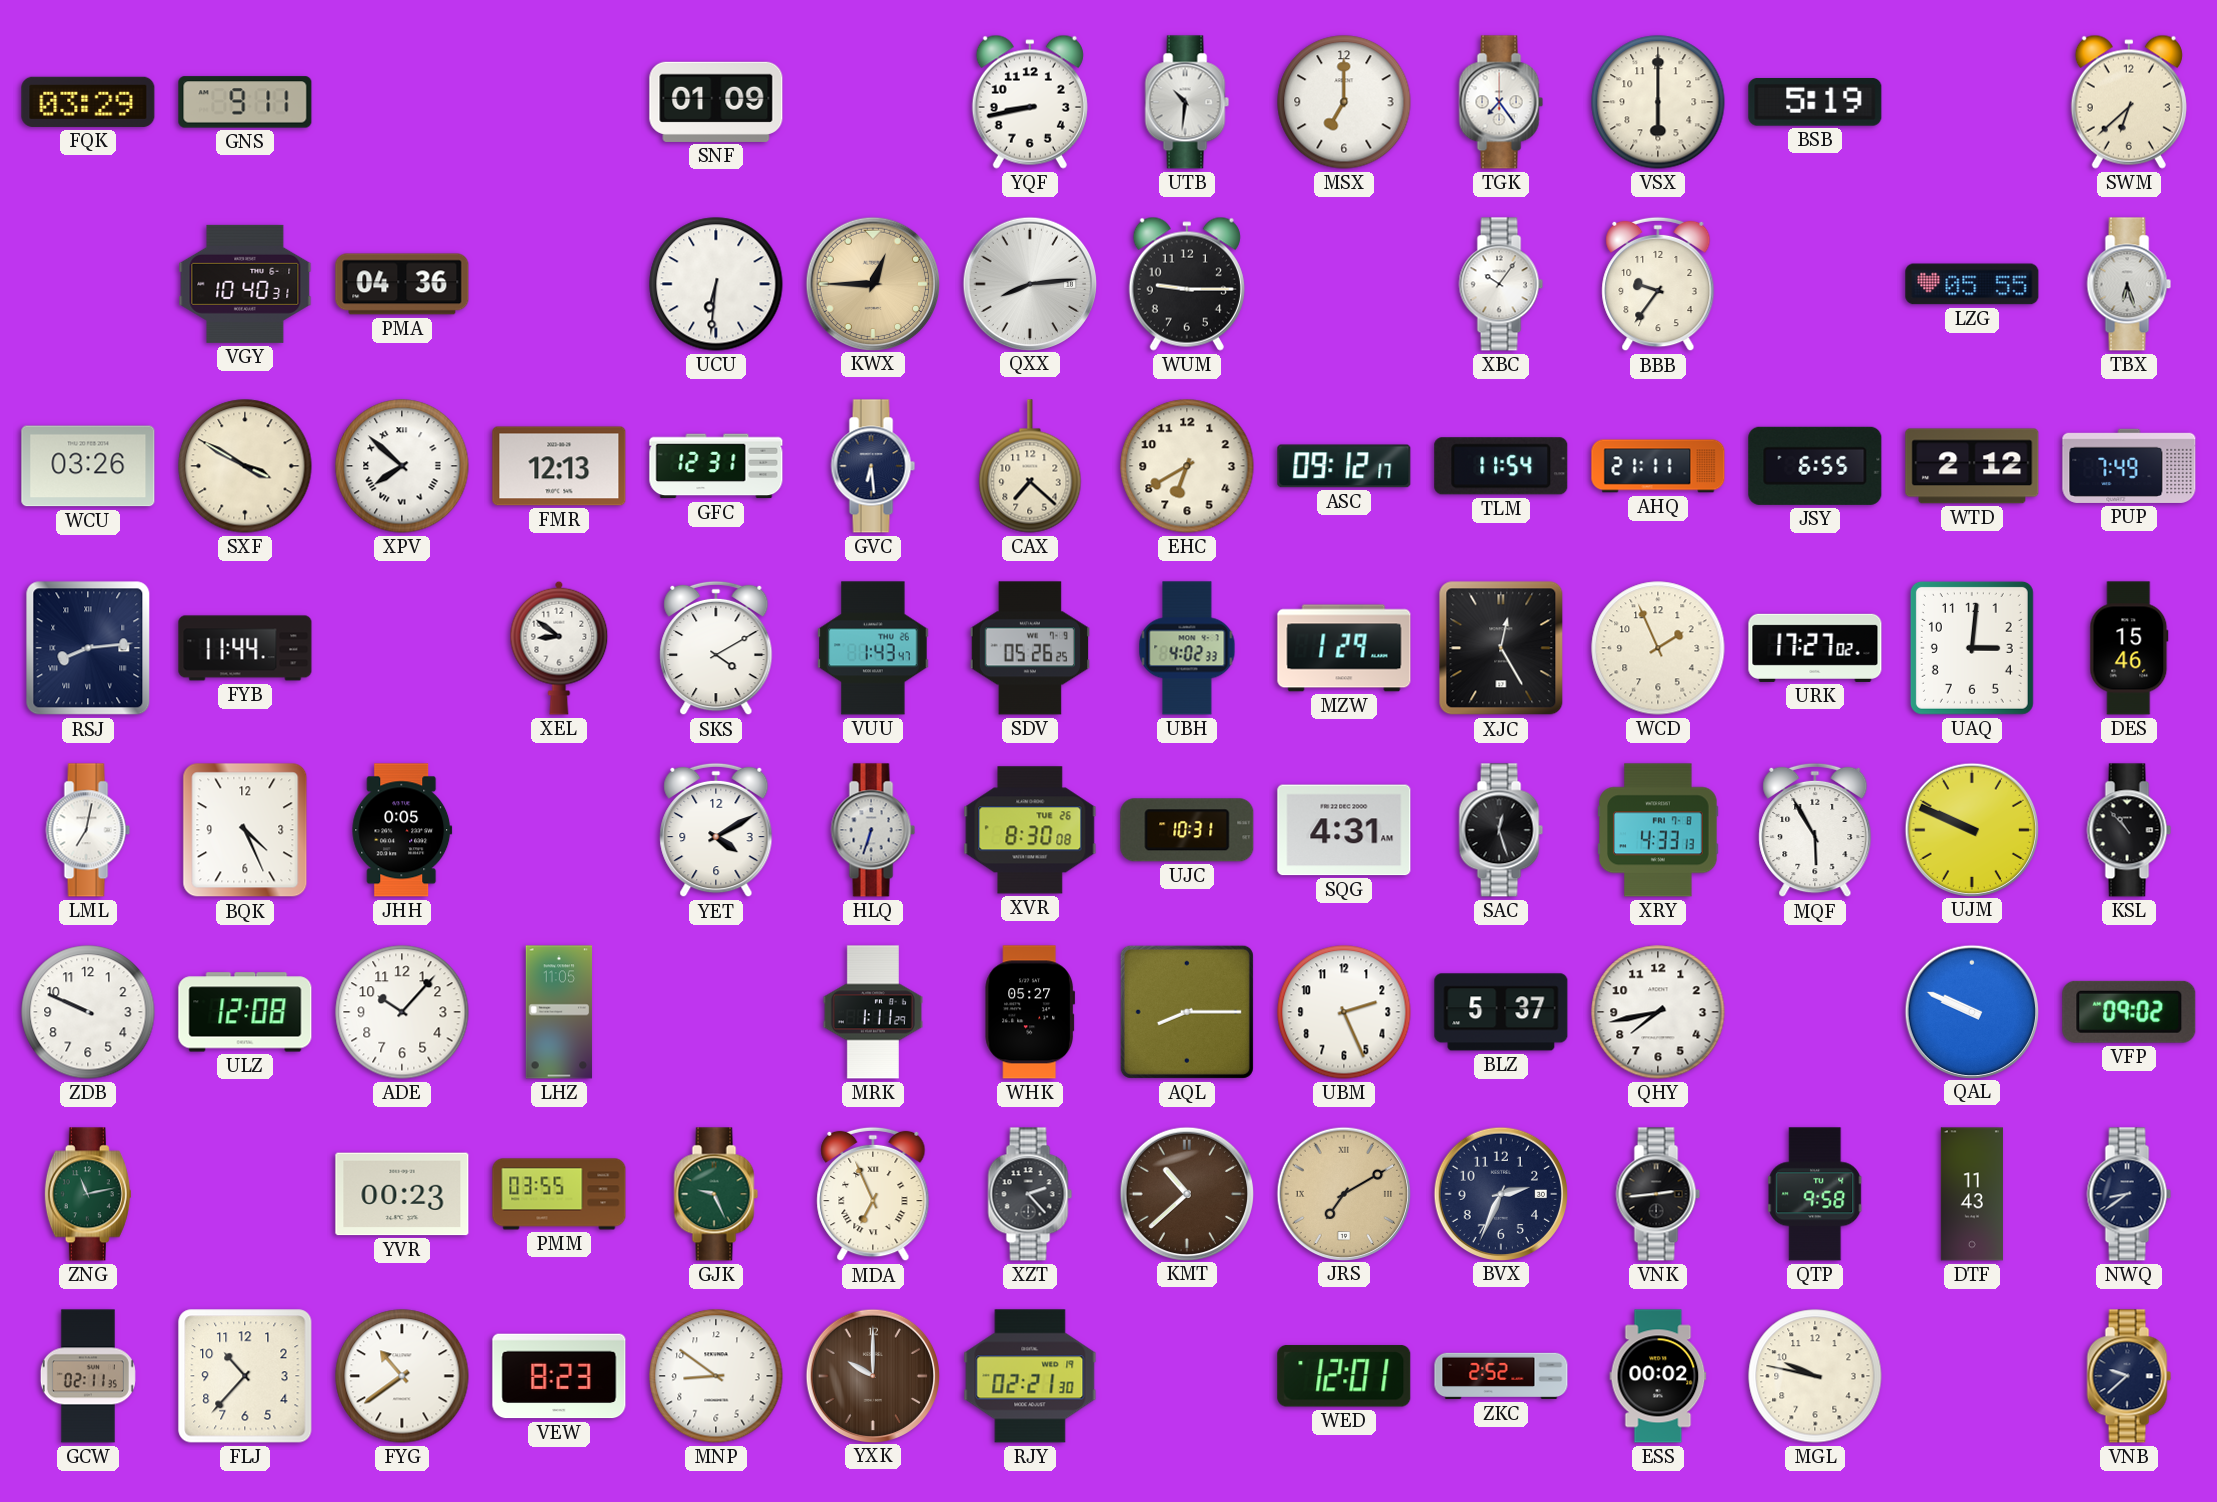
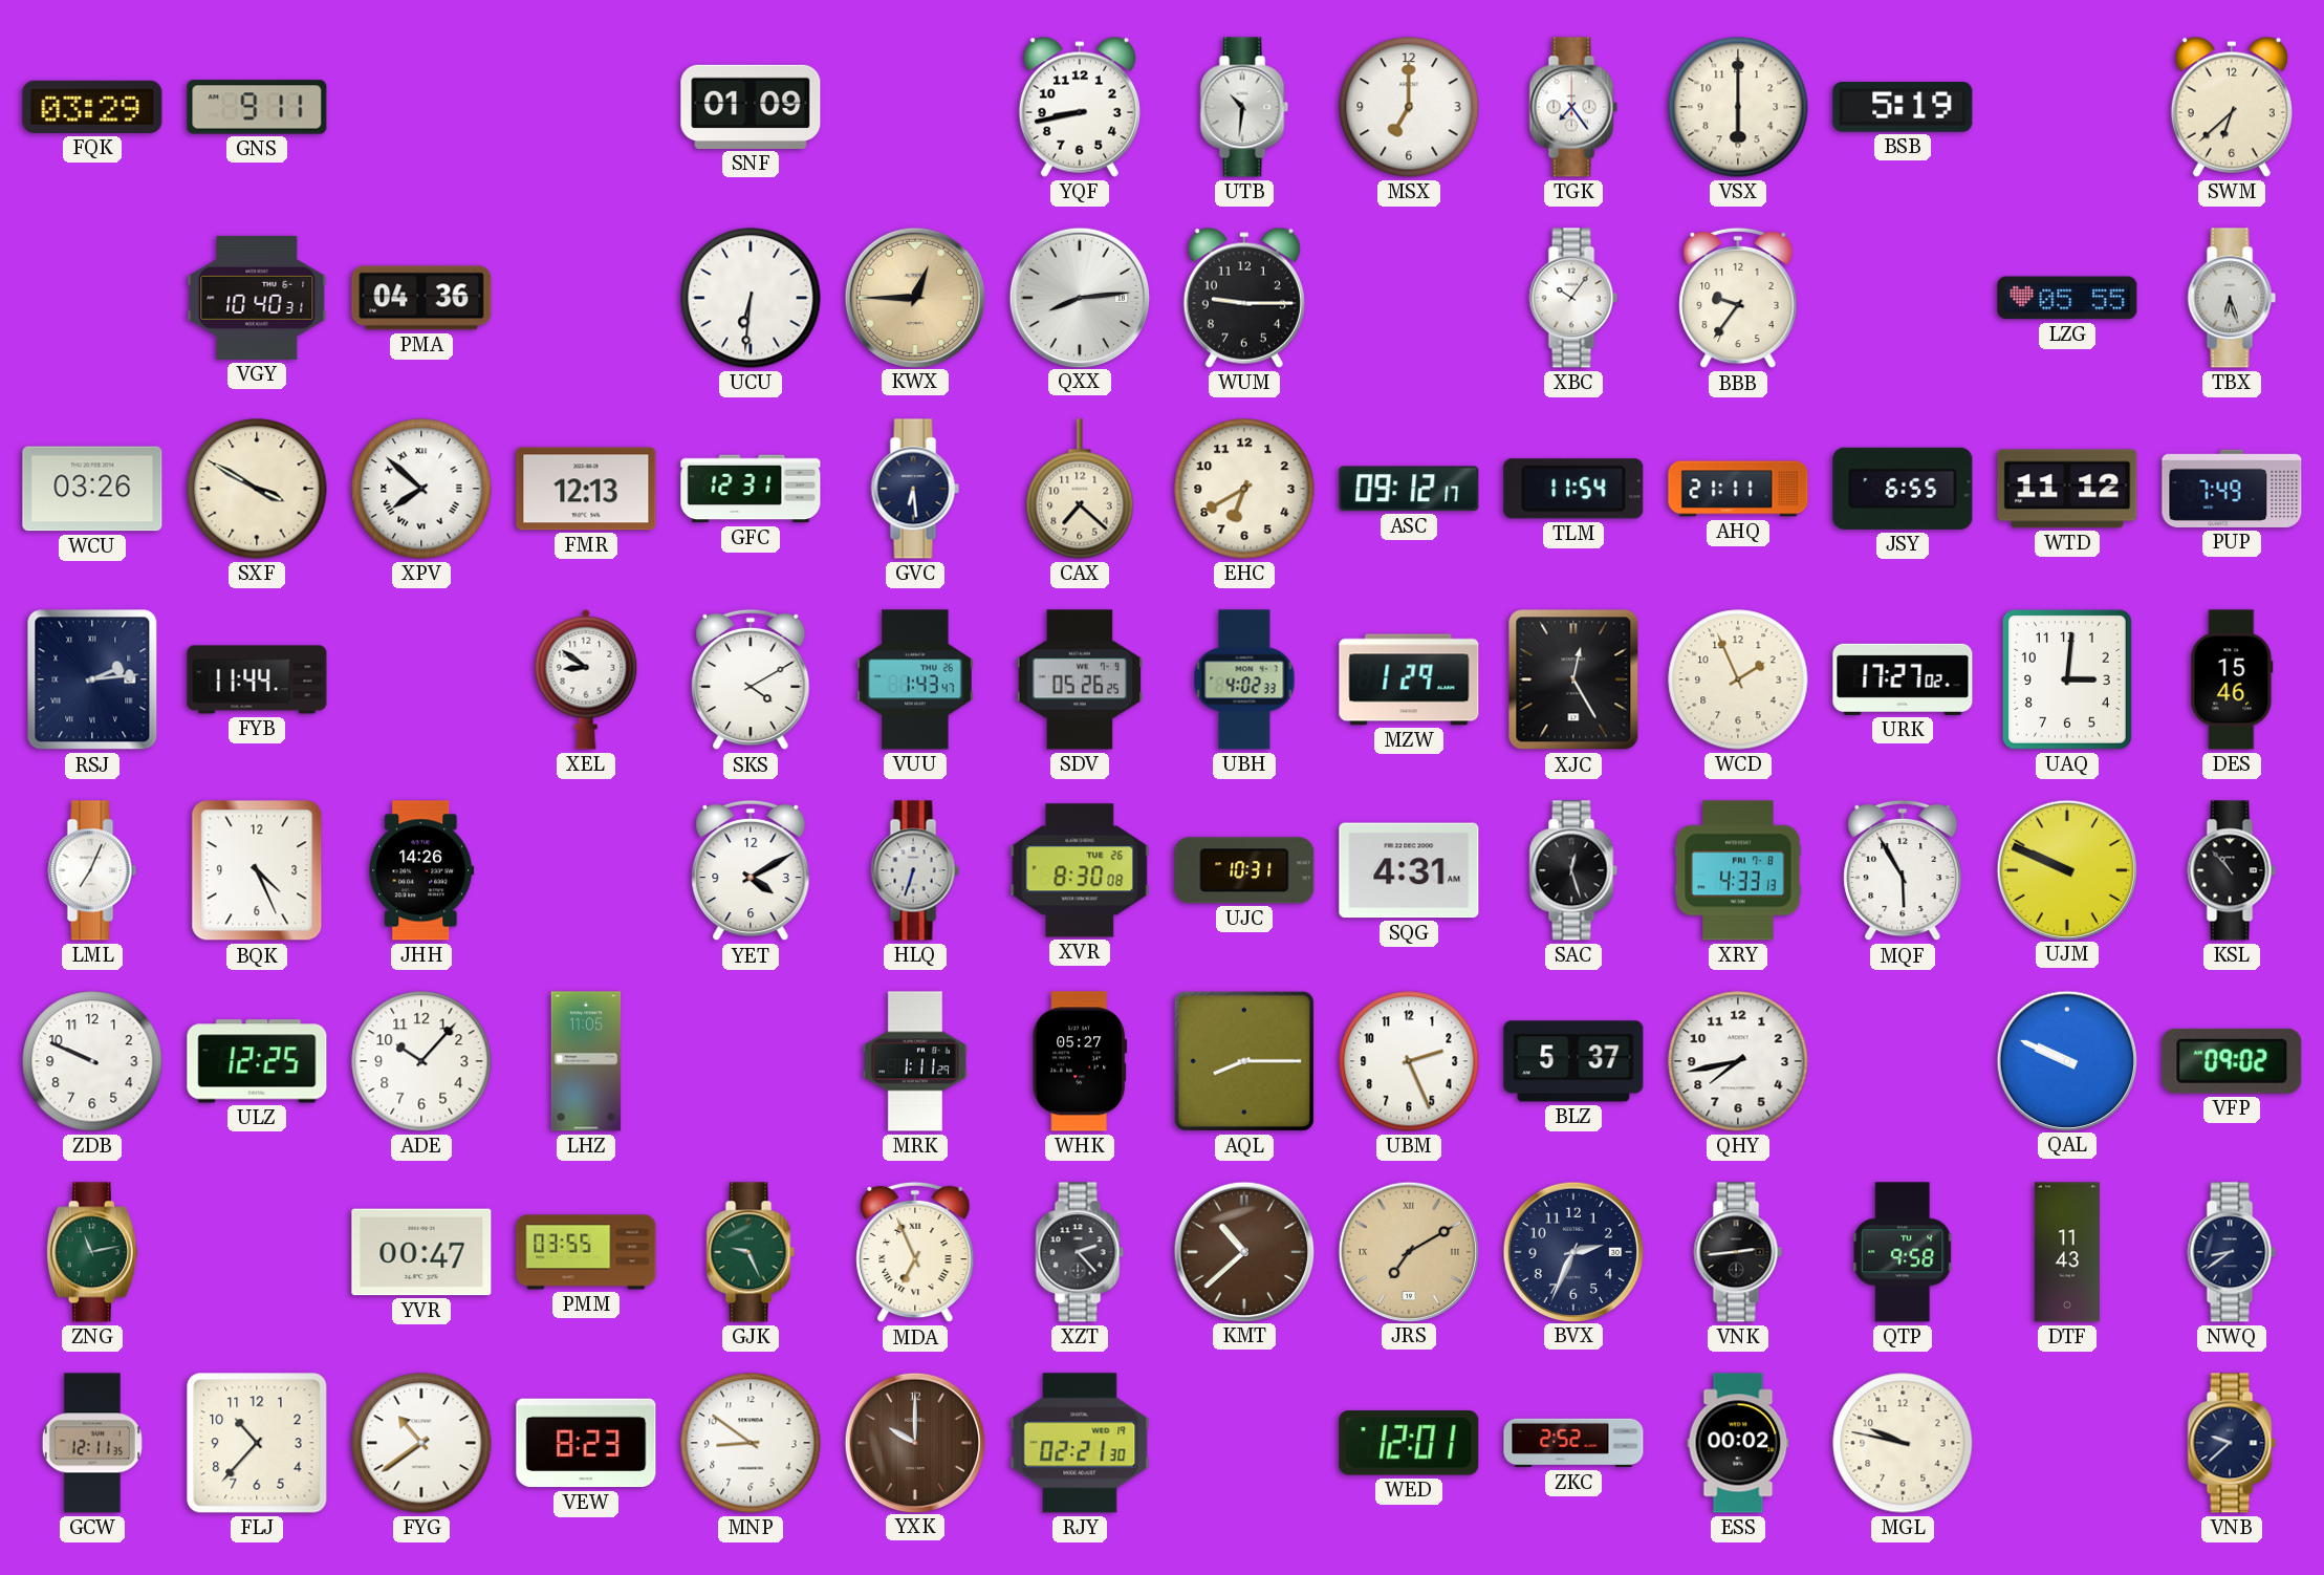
WTD: 2:12 -> 11:12 (2067, 489)
RSJ: 8:14 -> 2:14 (92, 679)
LML: 7:02 -> 7:04 (92, 870)
JHH: 0:05 -> 14:26 (421, 870)
ULZ: 12:08 -> 12:25 (257, 1061)
YVR: 00:23 -> 00:47 (421, 1252)
GCW: 02:11 -> 12:11 (92, 1443)
